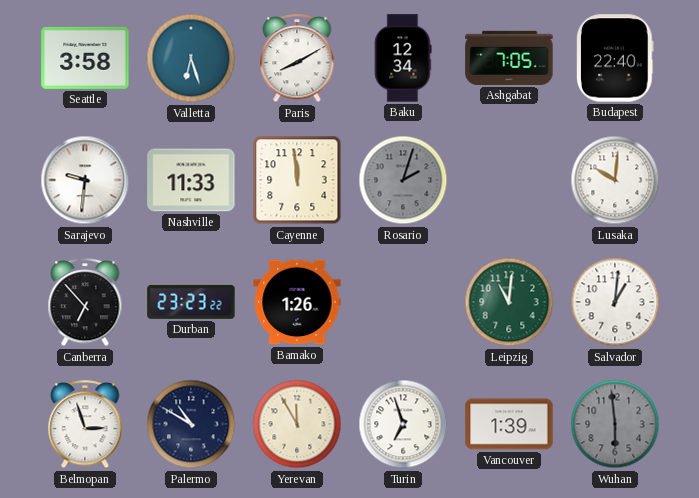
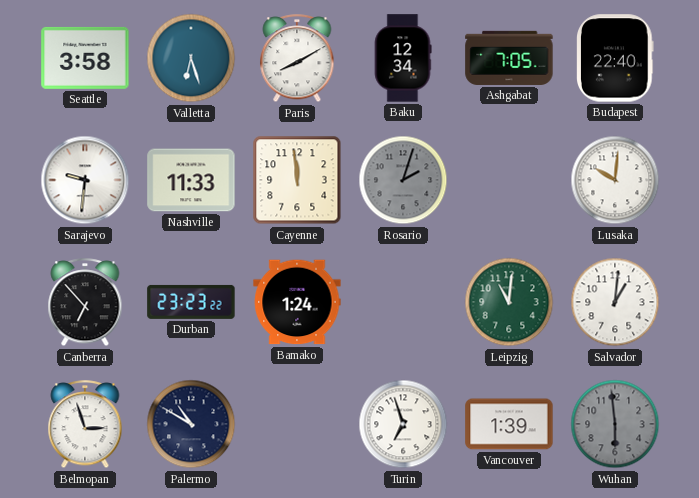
Bamako: 1:26 -> 1:24 (297, 302)
Yerevan: 11:55 -> none (297, 424)
